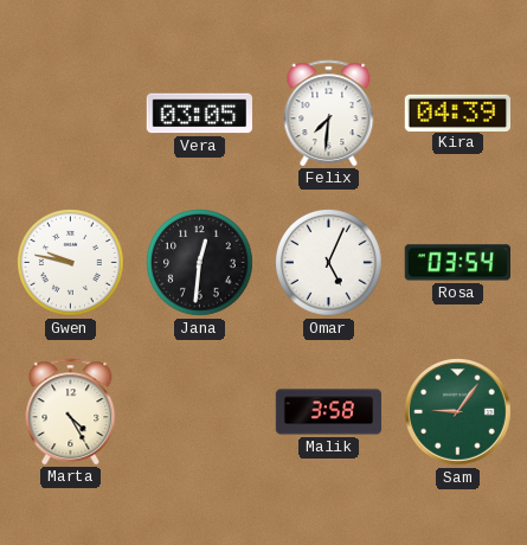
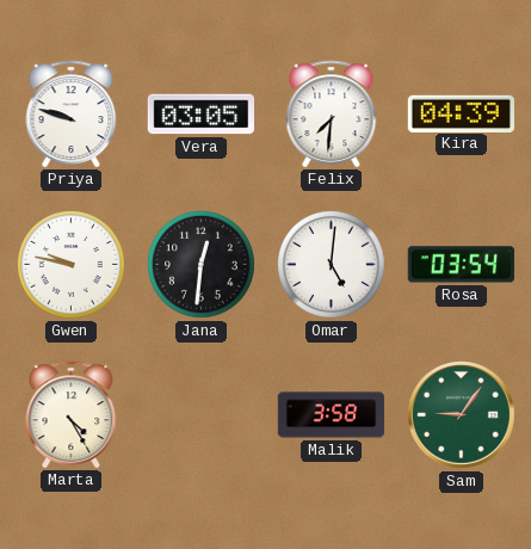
Priya: none -> 9:48 (72, 113)
Omar: 5:04 -> 5:01 (332, 265)
